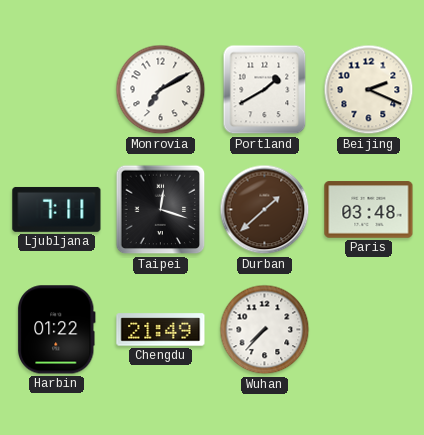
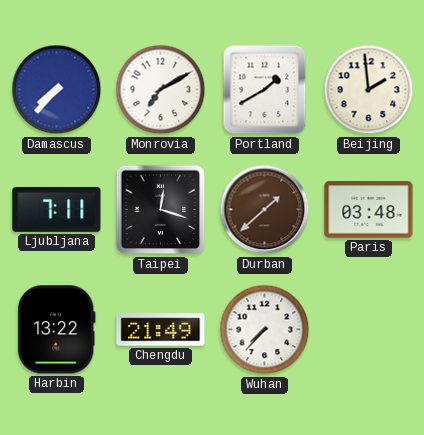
Damascus: none -> 7:37 (57, 90)
Beijing: 2:19 -> 1:59 (369, 90)
Harbin: 01:22 -> 13:22 (56, 330)
